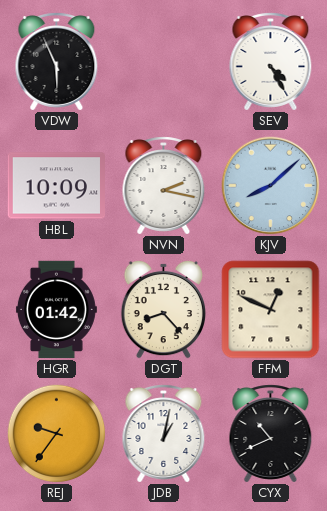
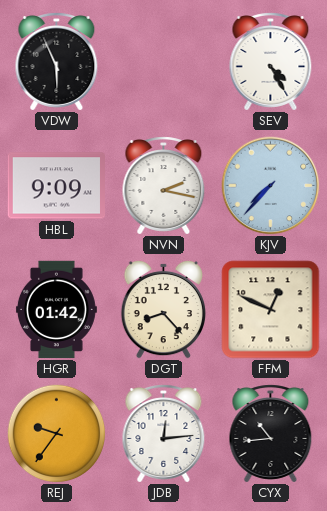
HBL: 10:09 -> 9:09 (56, 186)
KJV: 8:08 -> 7:37 (271, 186)
JDB: 1:02 -> 12:14 (164, 434)
CYX: 10:41 -> 10:44 (271, 434)
